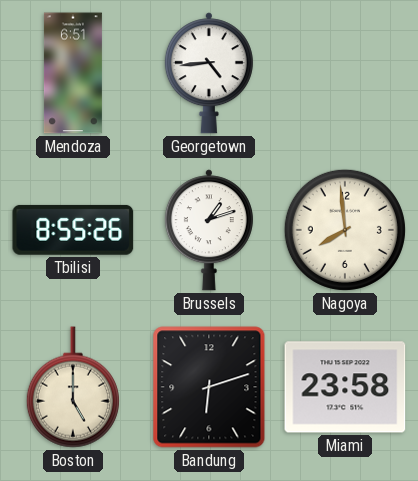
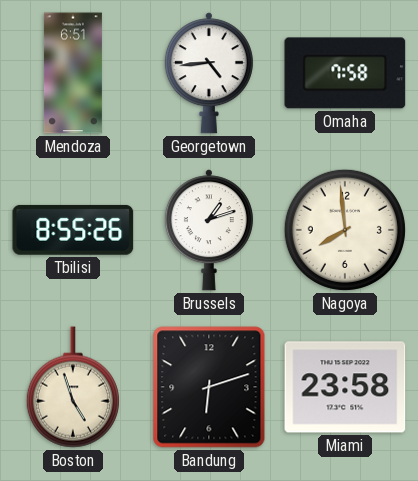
Omaha: none -> 7:58 (345, 73)
Boston: 5:00 -> 4:57 (73, 387)
